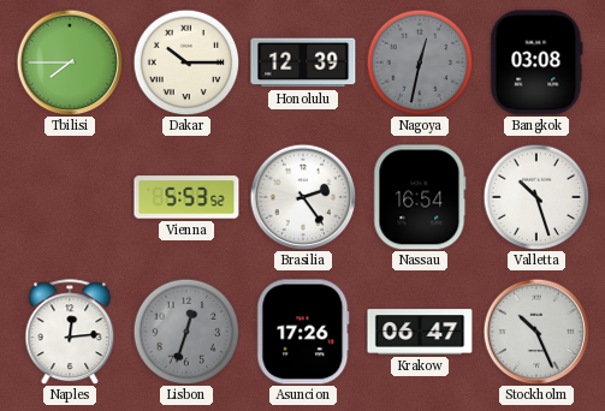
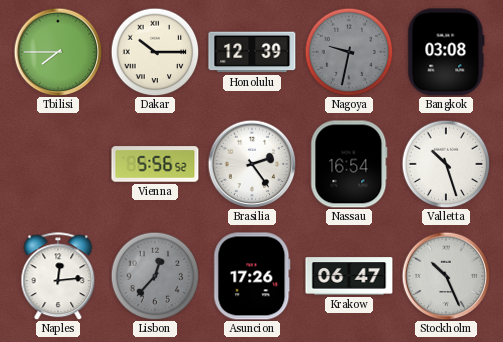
Nagoya: 12:32 -> 9:32 (349, 52)
Vienna: 5:53 -> 5:56 (155, 164)
Lisbon: 12:33 -> 12:37 (155, 276)
